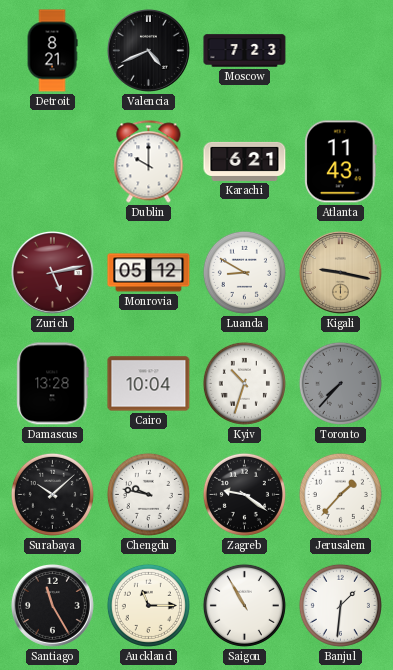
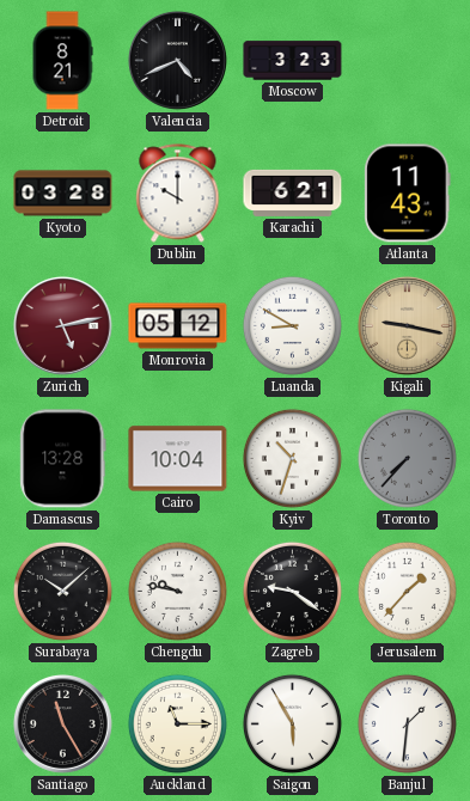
Moscow: 7:23 -> 3:23 (293, 61)
Kyoto: none -> 03:28 (63, 194)
Saigon: 10:55 -> 5:55 (292, 723)
